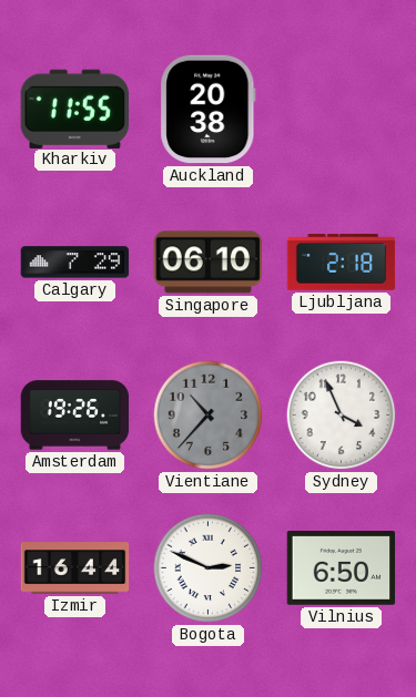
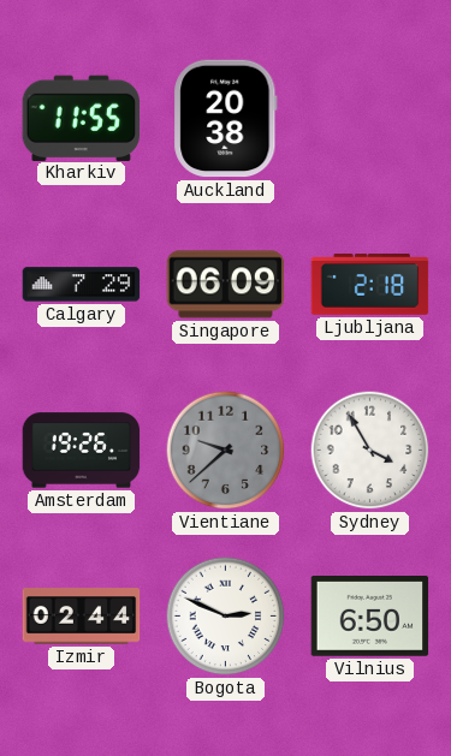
Singapore: 06:10 -> 06:09 (226, 285)
Vientiane: 10:37 -> 9:38 (226, 451)
Sydney: 3:56 -> 3:55 (370, 451)
Izmir: 16:44 -> 02:44 (82, 617)
